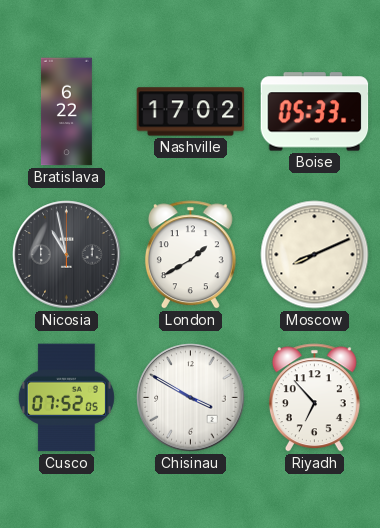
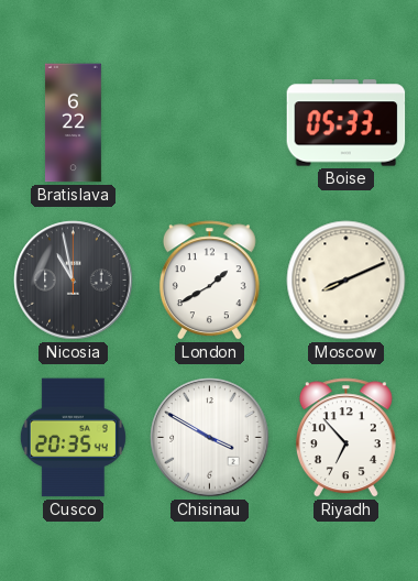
Nashville: 17:02 -> none (191, 112)
Cusco: 07:52 -> 20:35 (73, 438)
